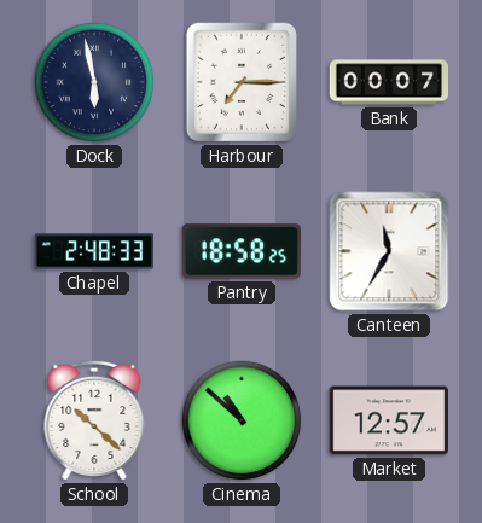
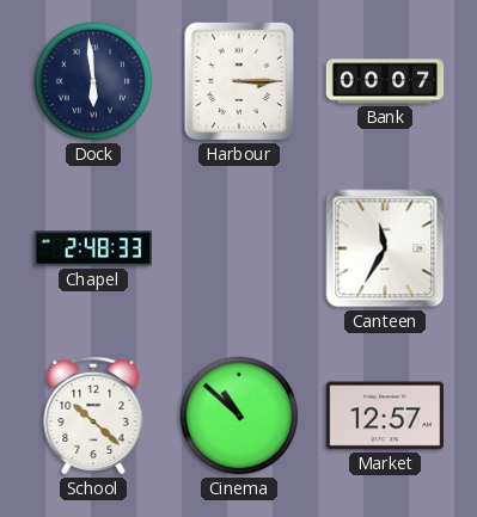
Dock: 5:58 -> 5:59 (93, 81)
Harbour: 7:15 -> 3:15 (238, 81)
Pantry: 18:58 -> none (240, 251)
